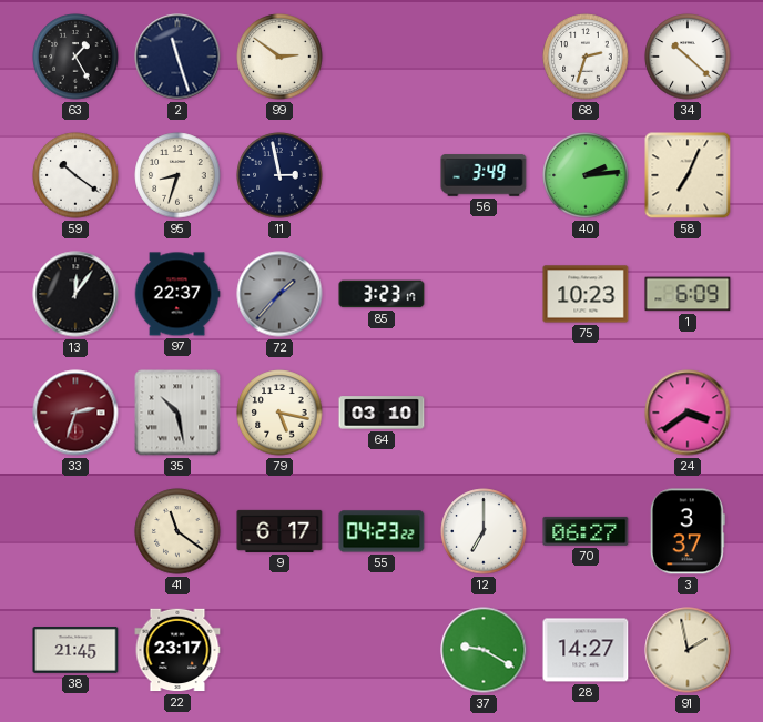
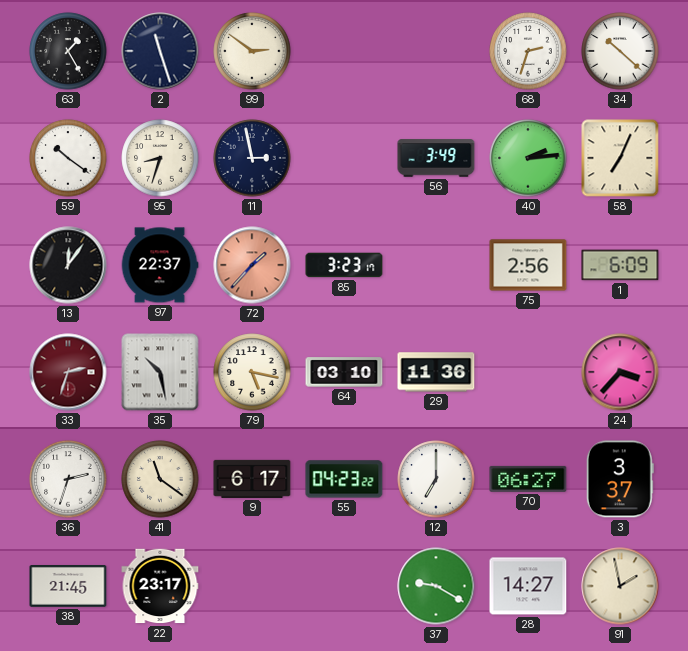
72 dial: grey -> salmon (252, 265)
75: 10:23 -> 2:56 (528, 265)
29: none -> 11:36 (436, 372)
24: 3:39 -> 3:37 (620, 372)
36: none -> 2:33 (68, 479)
